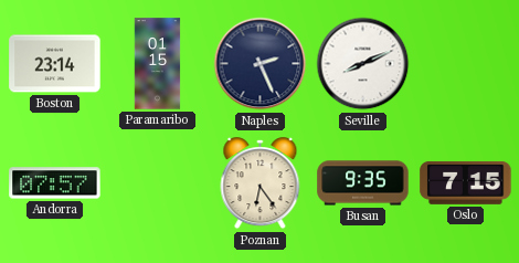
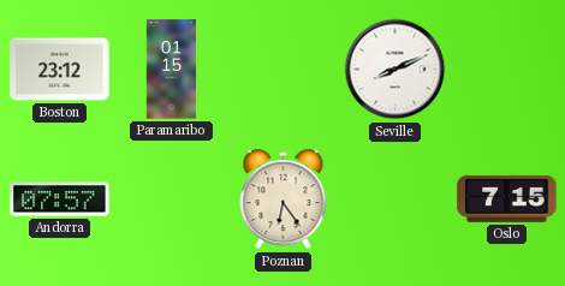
Boston: 23:14 -> 23:12 (60, 70)
Naples: 2:26 -> none (261, 64)
Busan: 9:35 -> none (363, 183)
